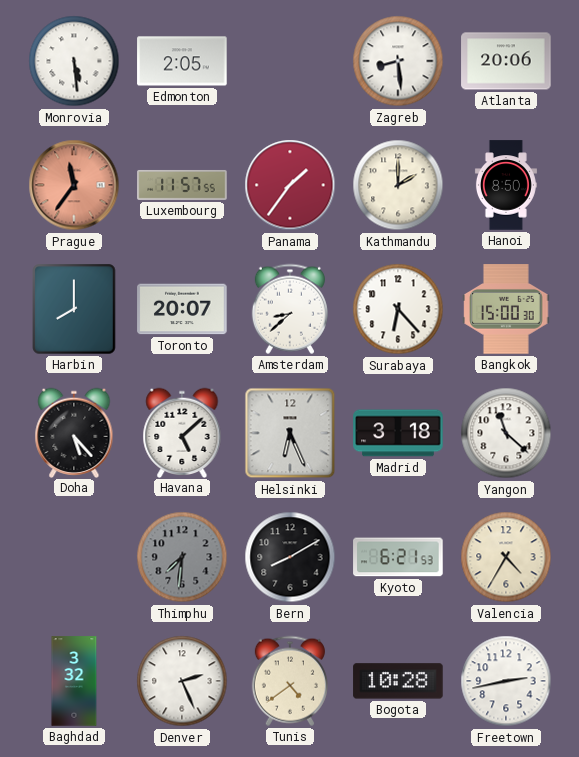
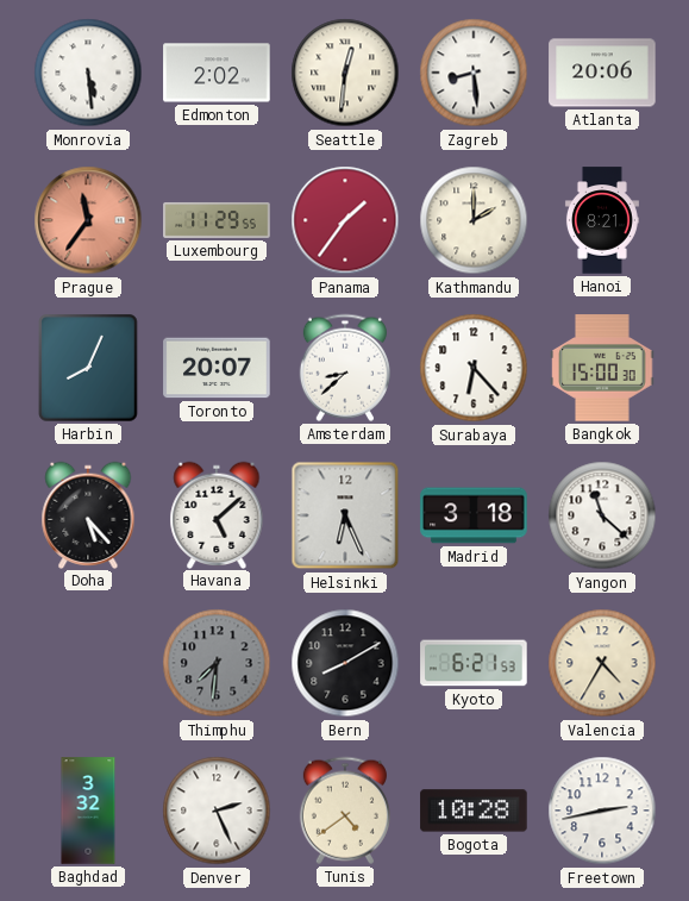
Edmonton: 2:05 -> 2:02 (217, 73)
Seattle: none -> 12:31 (345, 73)
Luxembourg: 11:57 -> 11:29 (217, 220)
Hanoi: 8:50 -> 8:21 (602, 220)
Harbin: 8:00 -> 8:04 (88, 368)
